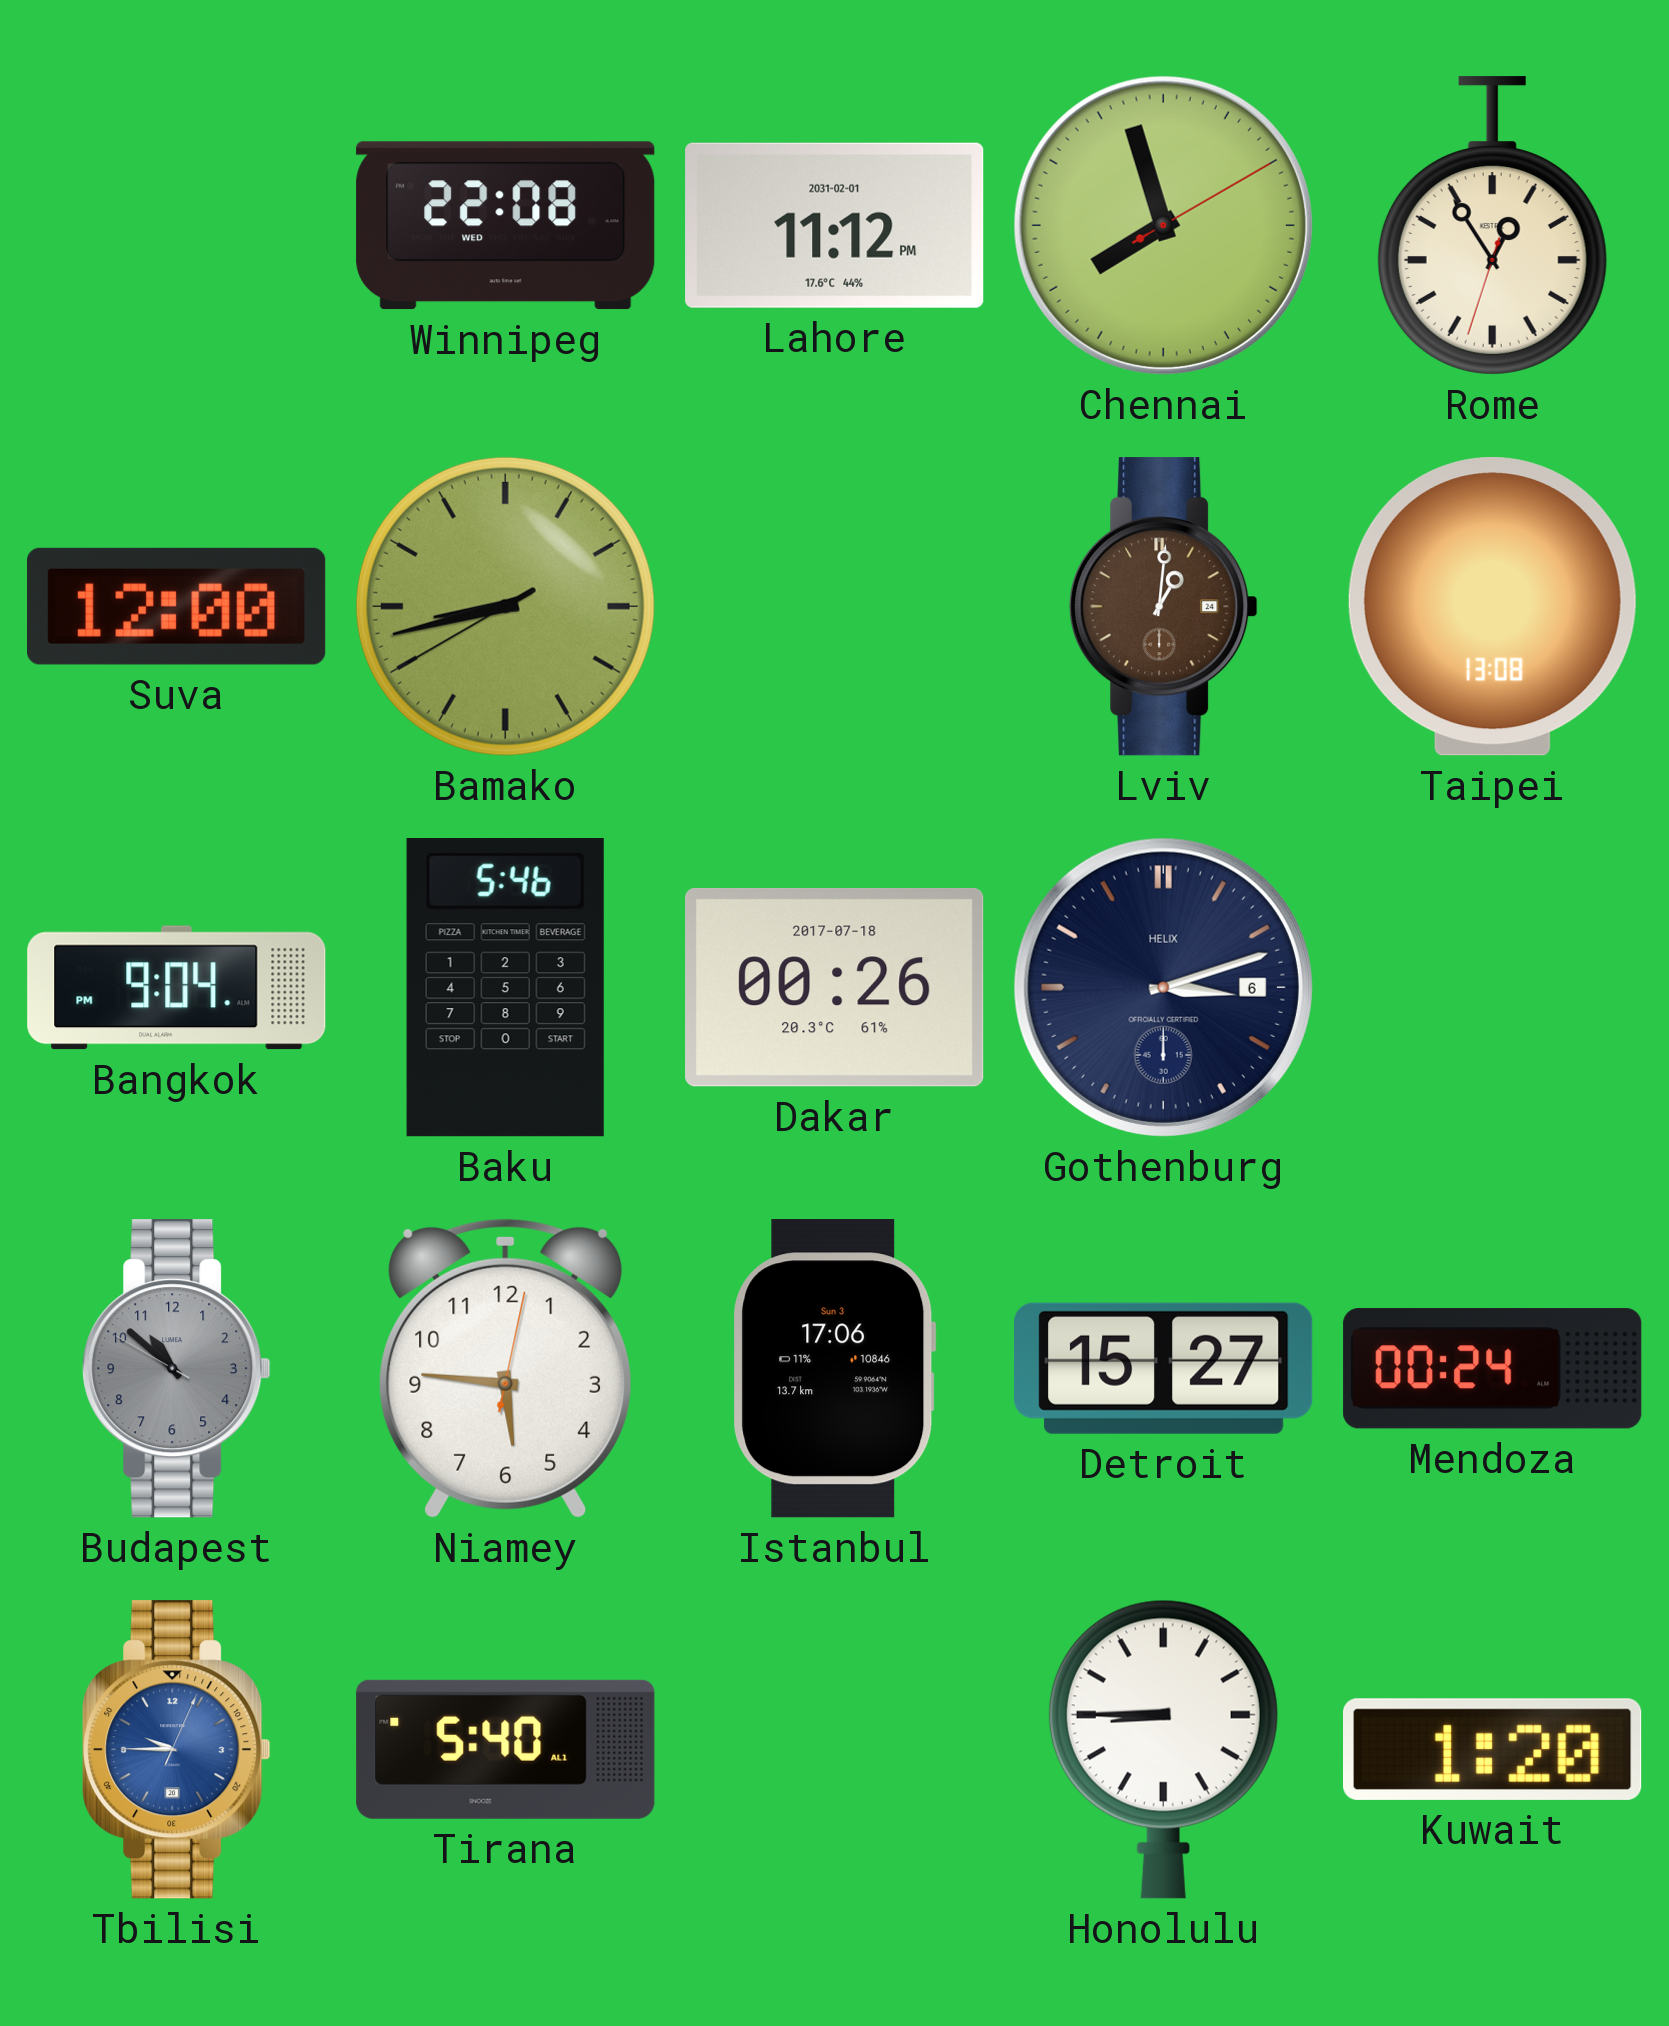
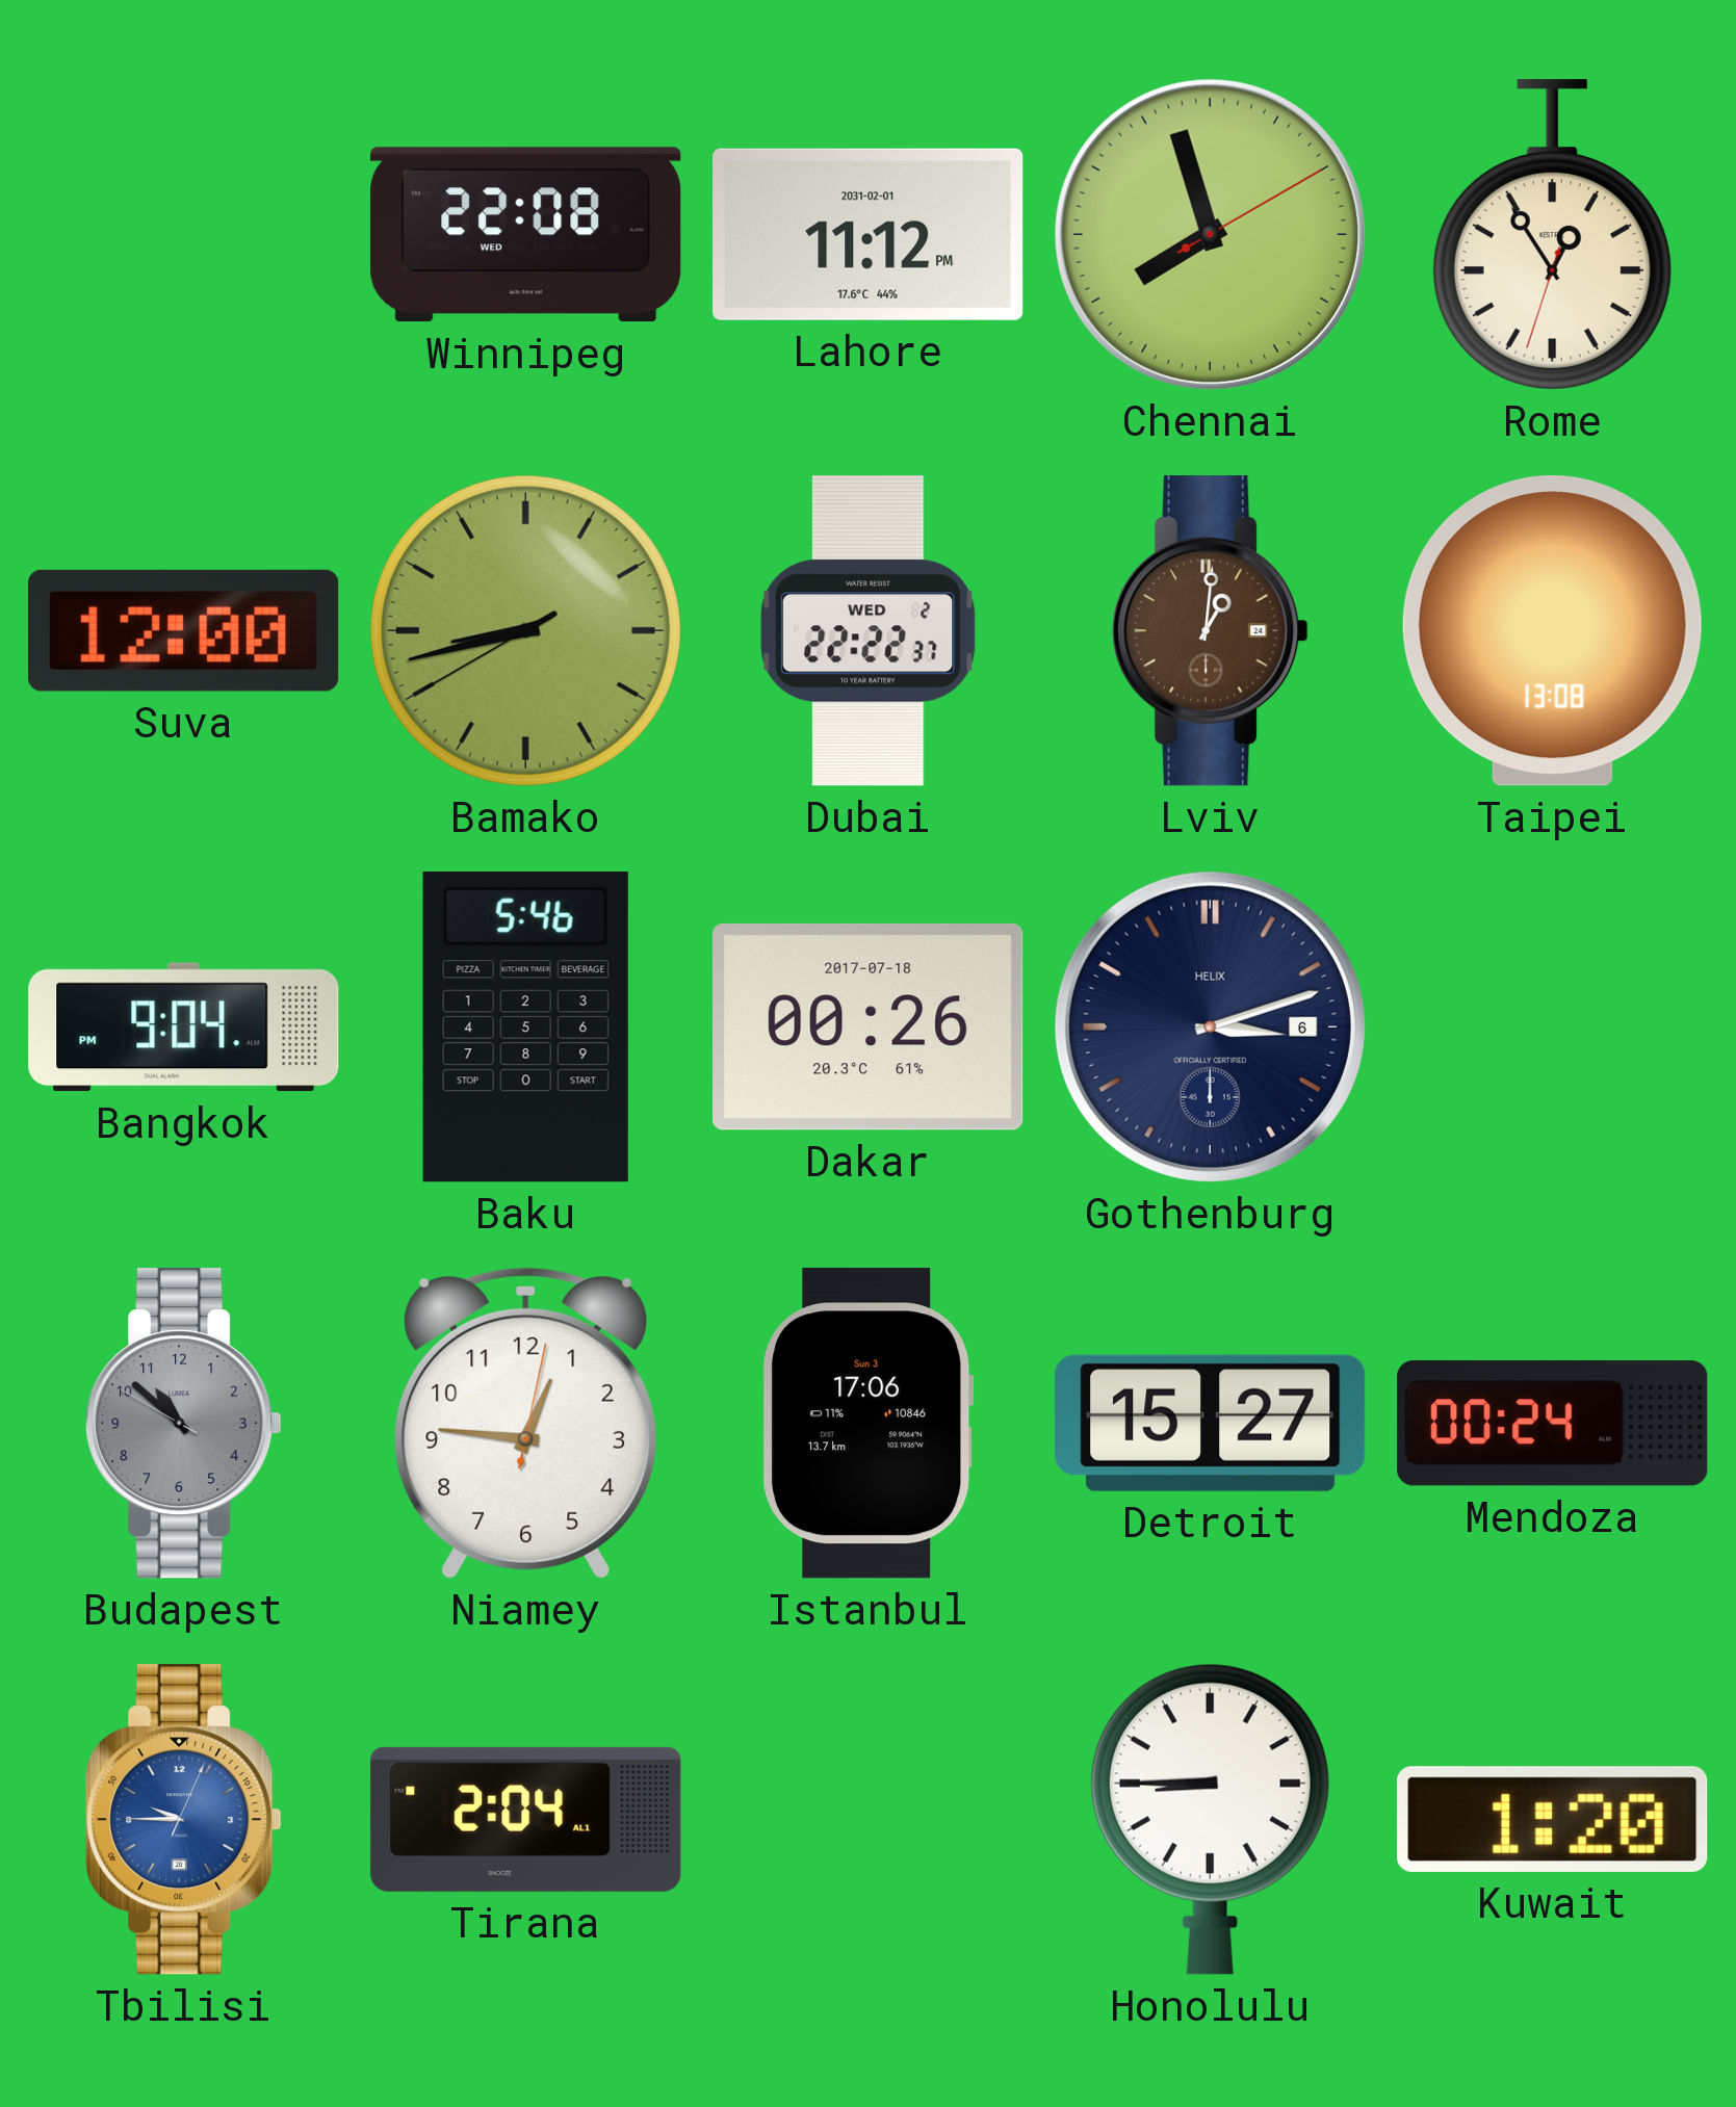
Dubai: none -> 22:22 (869, 631)
Niamey: 5:46 -> 12:46 (526, 1423)
Tirana: 5:40 -> 2:04 (526, 1819)
